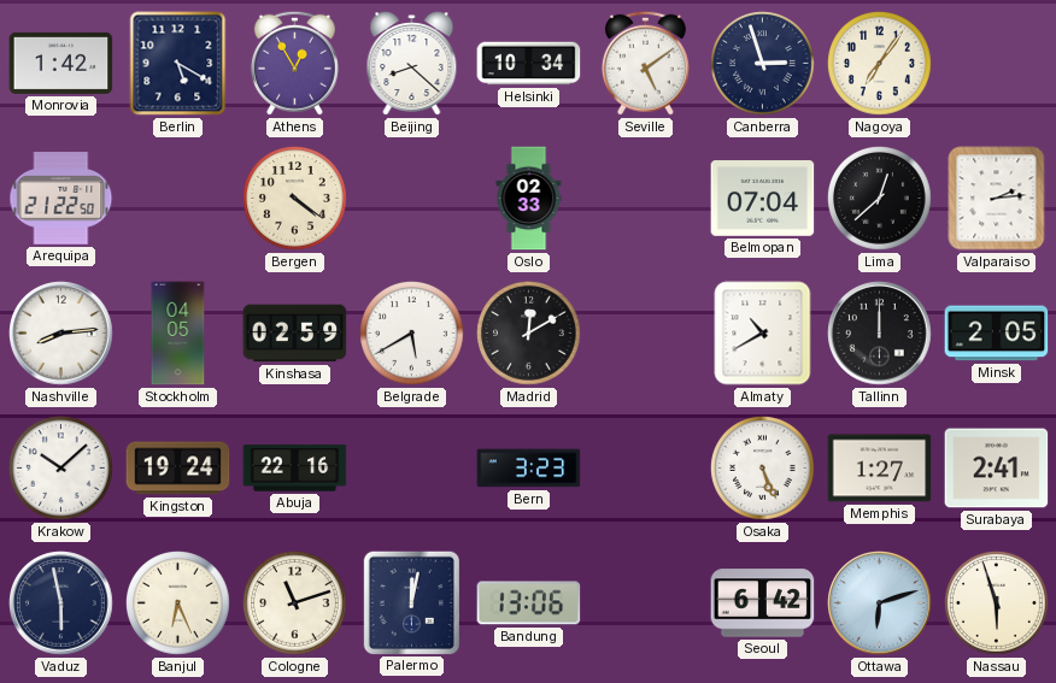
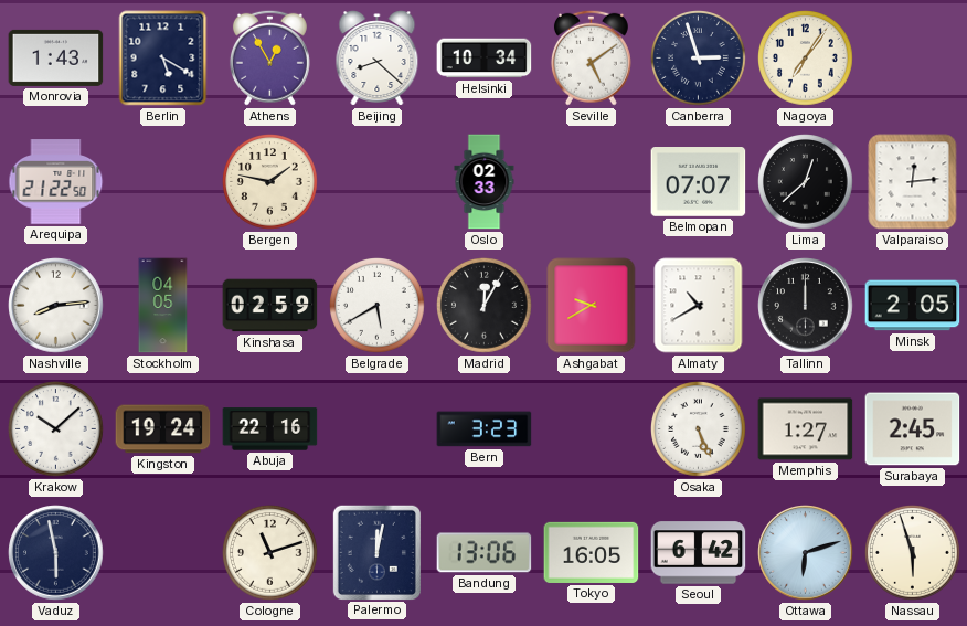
Monrovia: 1:42 -> 1:43 (56, 57)
Bergen: 4:21 -> 1:47 (270, 182)
Belmopan: 07:04 -> 07:07 (699, 182)
Valparaiso: 2:14 -> 12:14 (913, 182)
Madrid: 12:10 -> 12:05 (485, 306)
Ashgabat: none -> 9:40 (592, 306)
Surabaya: 2:41 -> 2:45 (913, 429)
Banjul: 6:26 -> none (178, 603)
Tokyo: none -> 16:05 (592, 552)
